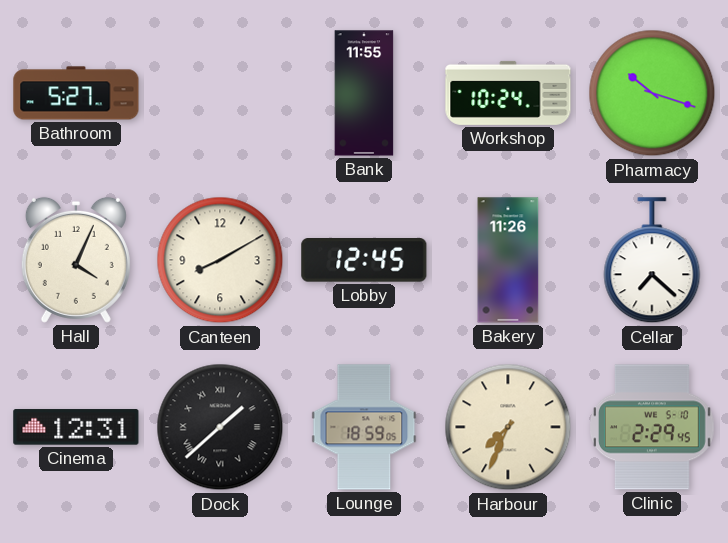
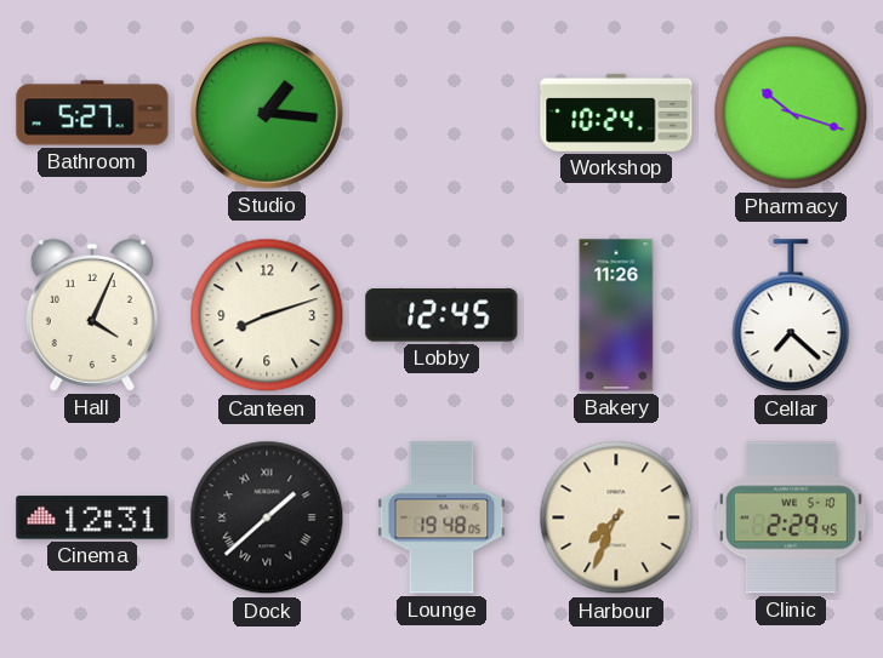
Studio: none -> 1:16 (267, 113)
Bank: 11:55 -> none (364, 93)
Canteen: 8:10 -> 8:12 (267, 315)
Lounge: 18:59 -> 19:48 (441, 517)
